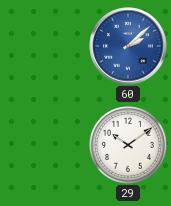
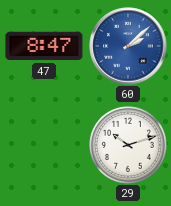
47: none -> 8:47 (44, 46)
29: 10:09 -> 10:12 (129, 146)
